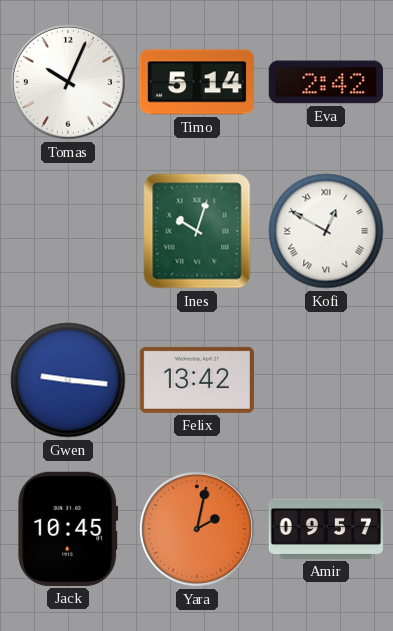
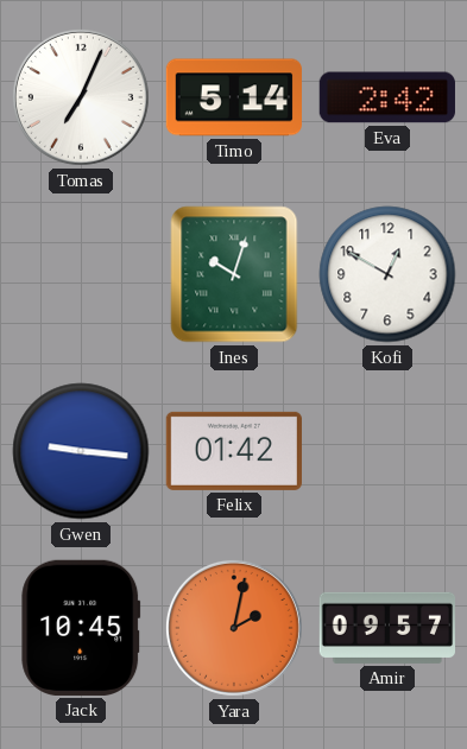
Tomas: 10:04 -> 7:04 (81, 97)
Kofi numerals: Roman -> Arabic (387, 274)
Felix: 13:42 -> 01:42 (234, 451)
